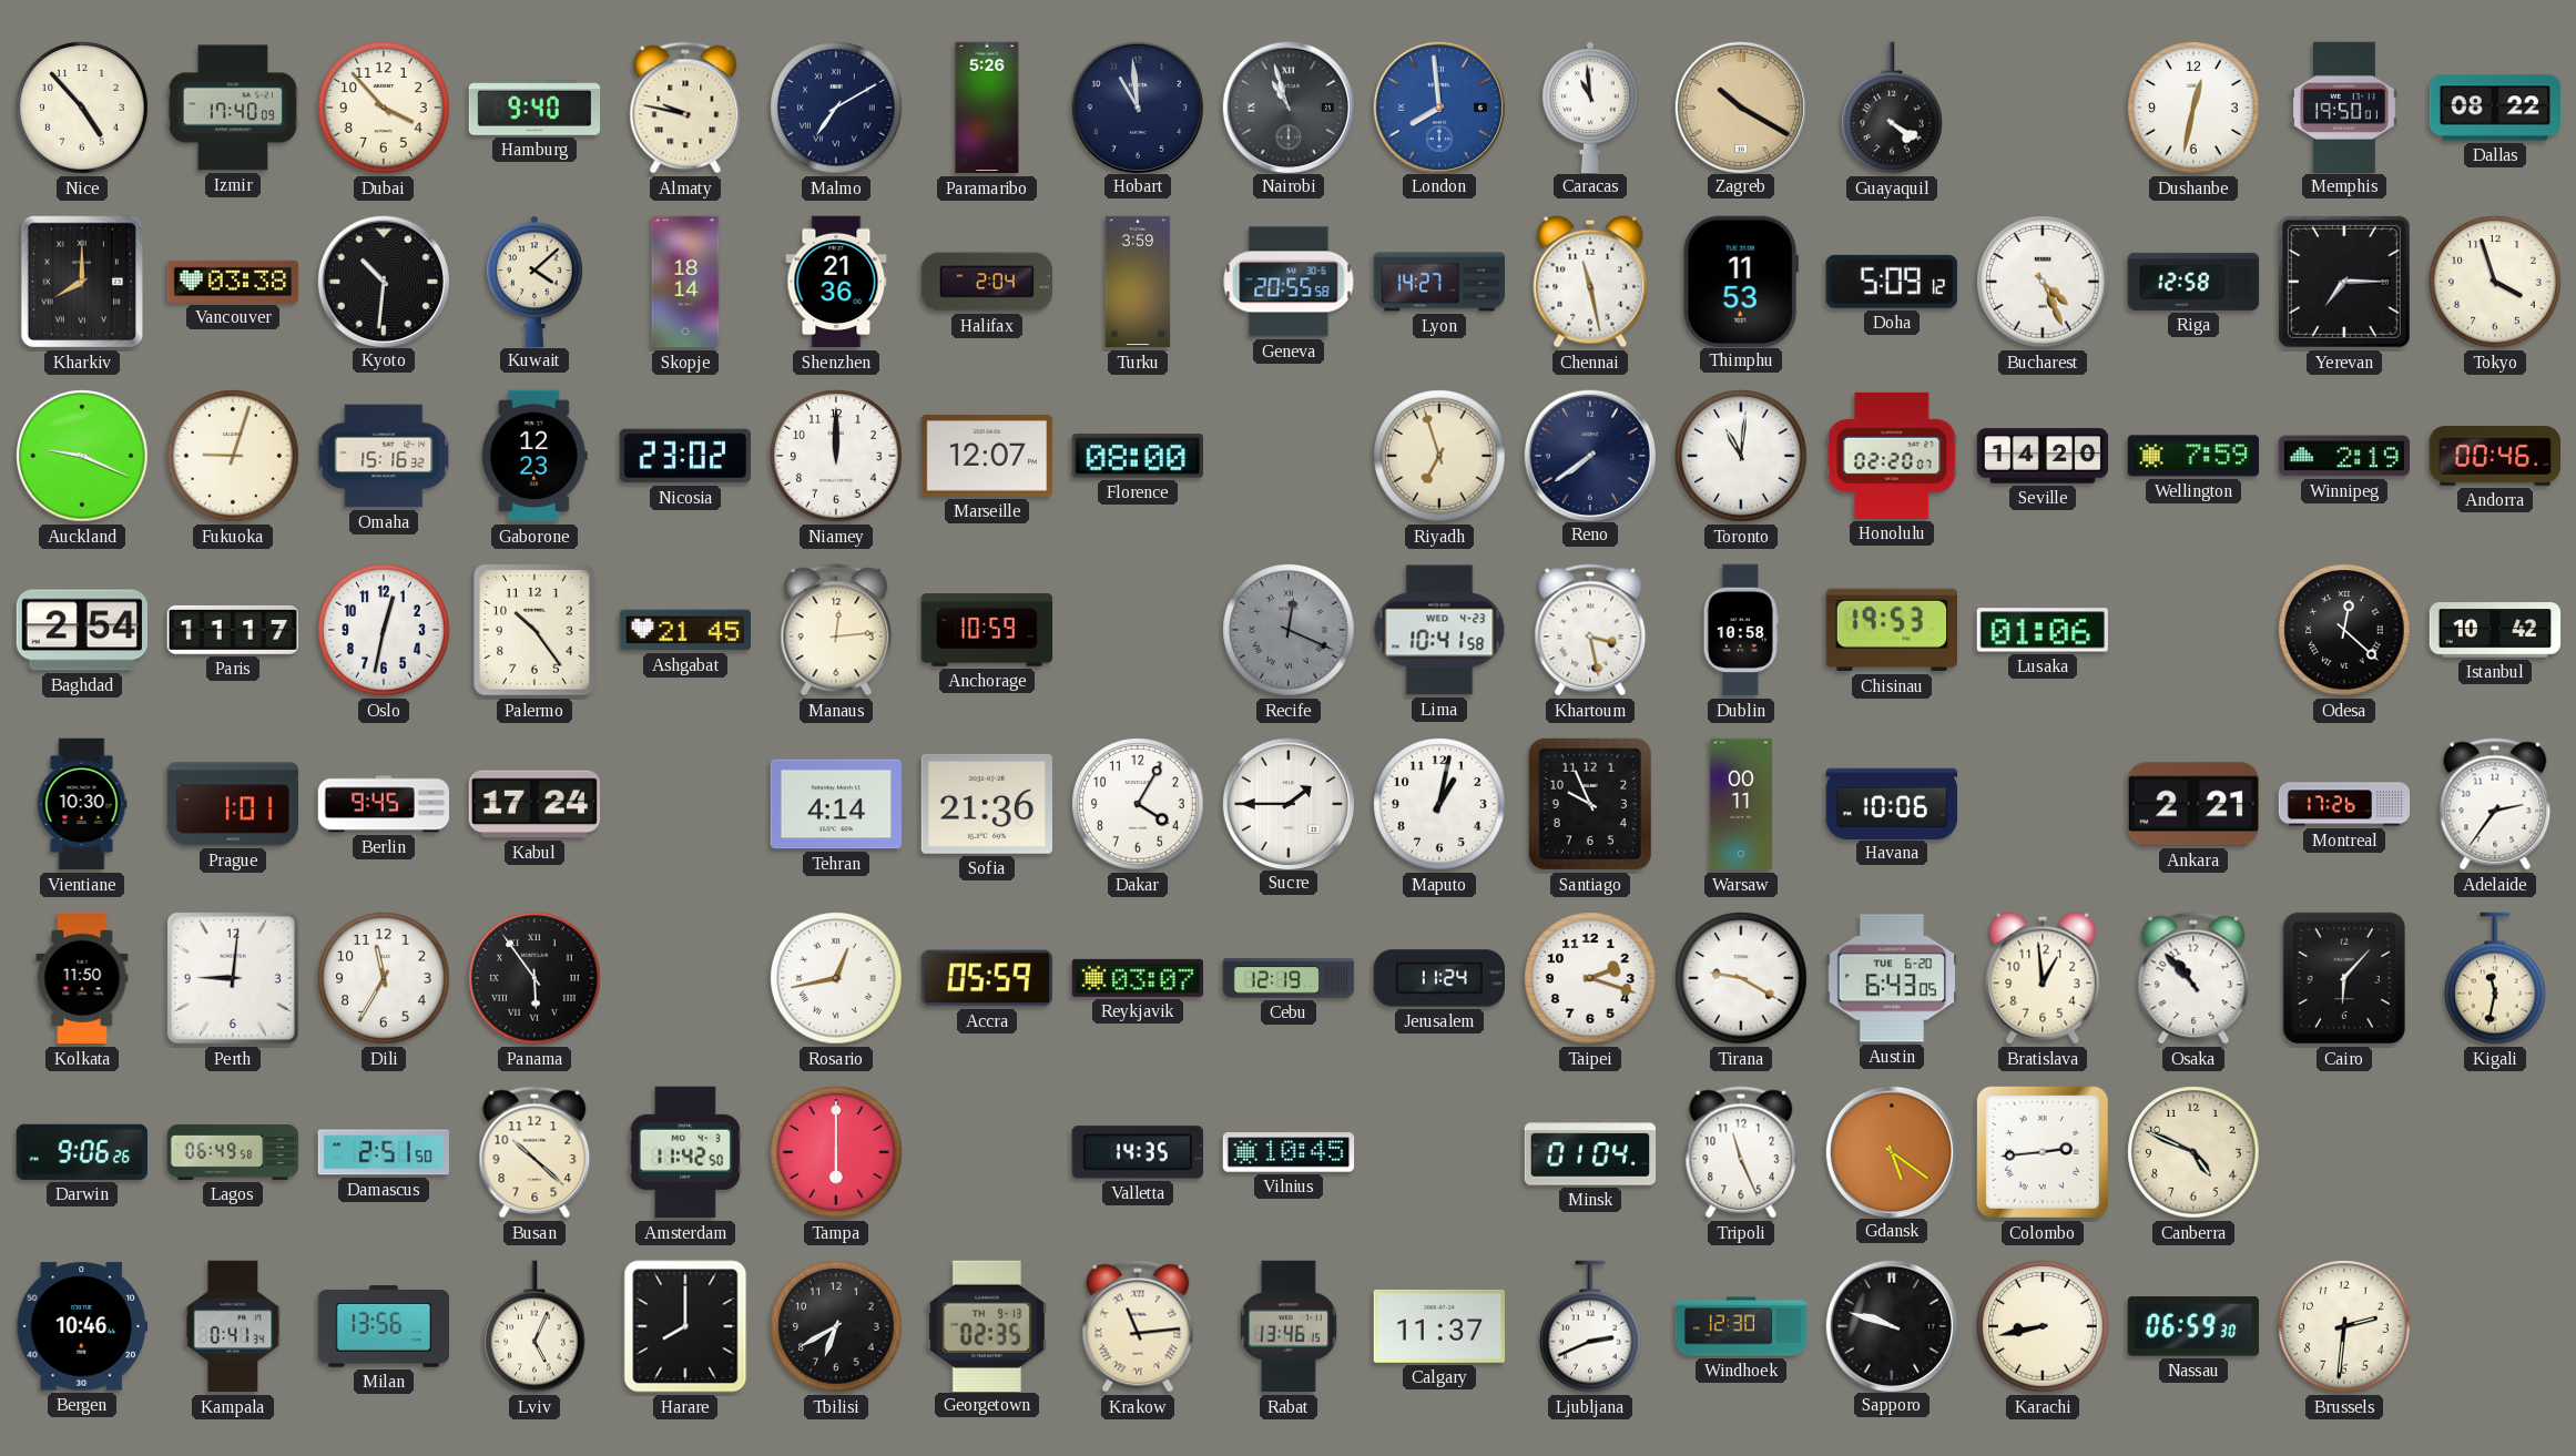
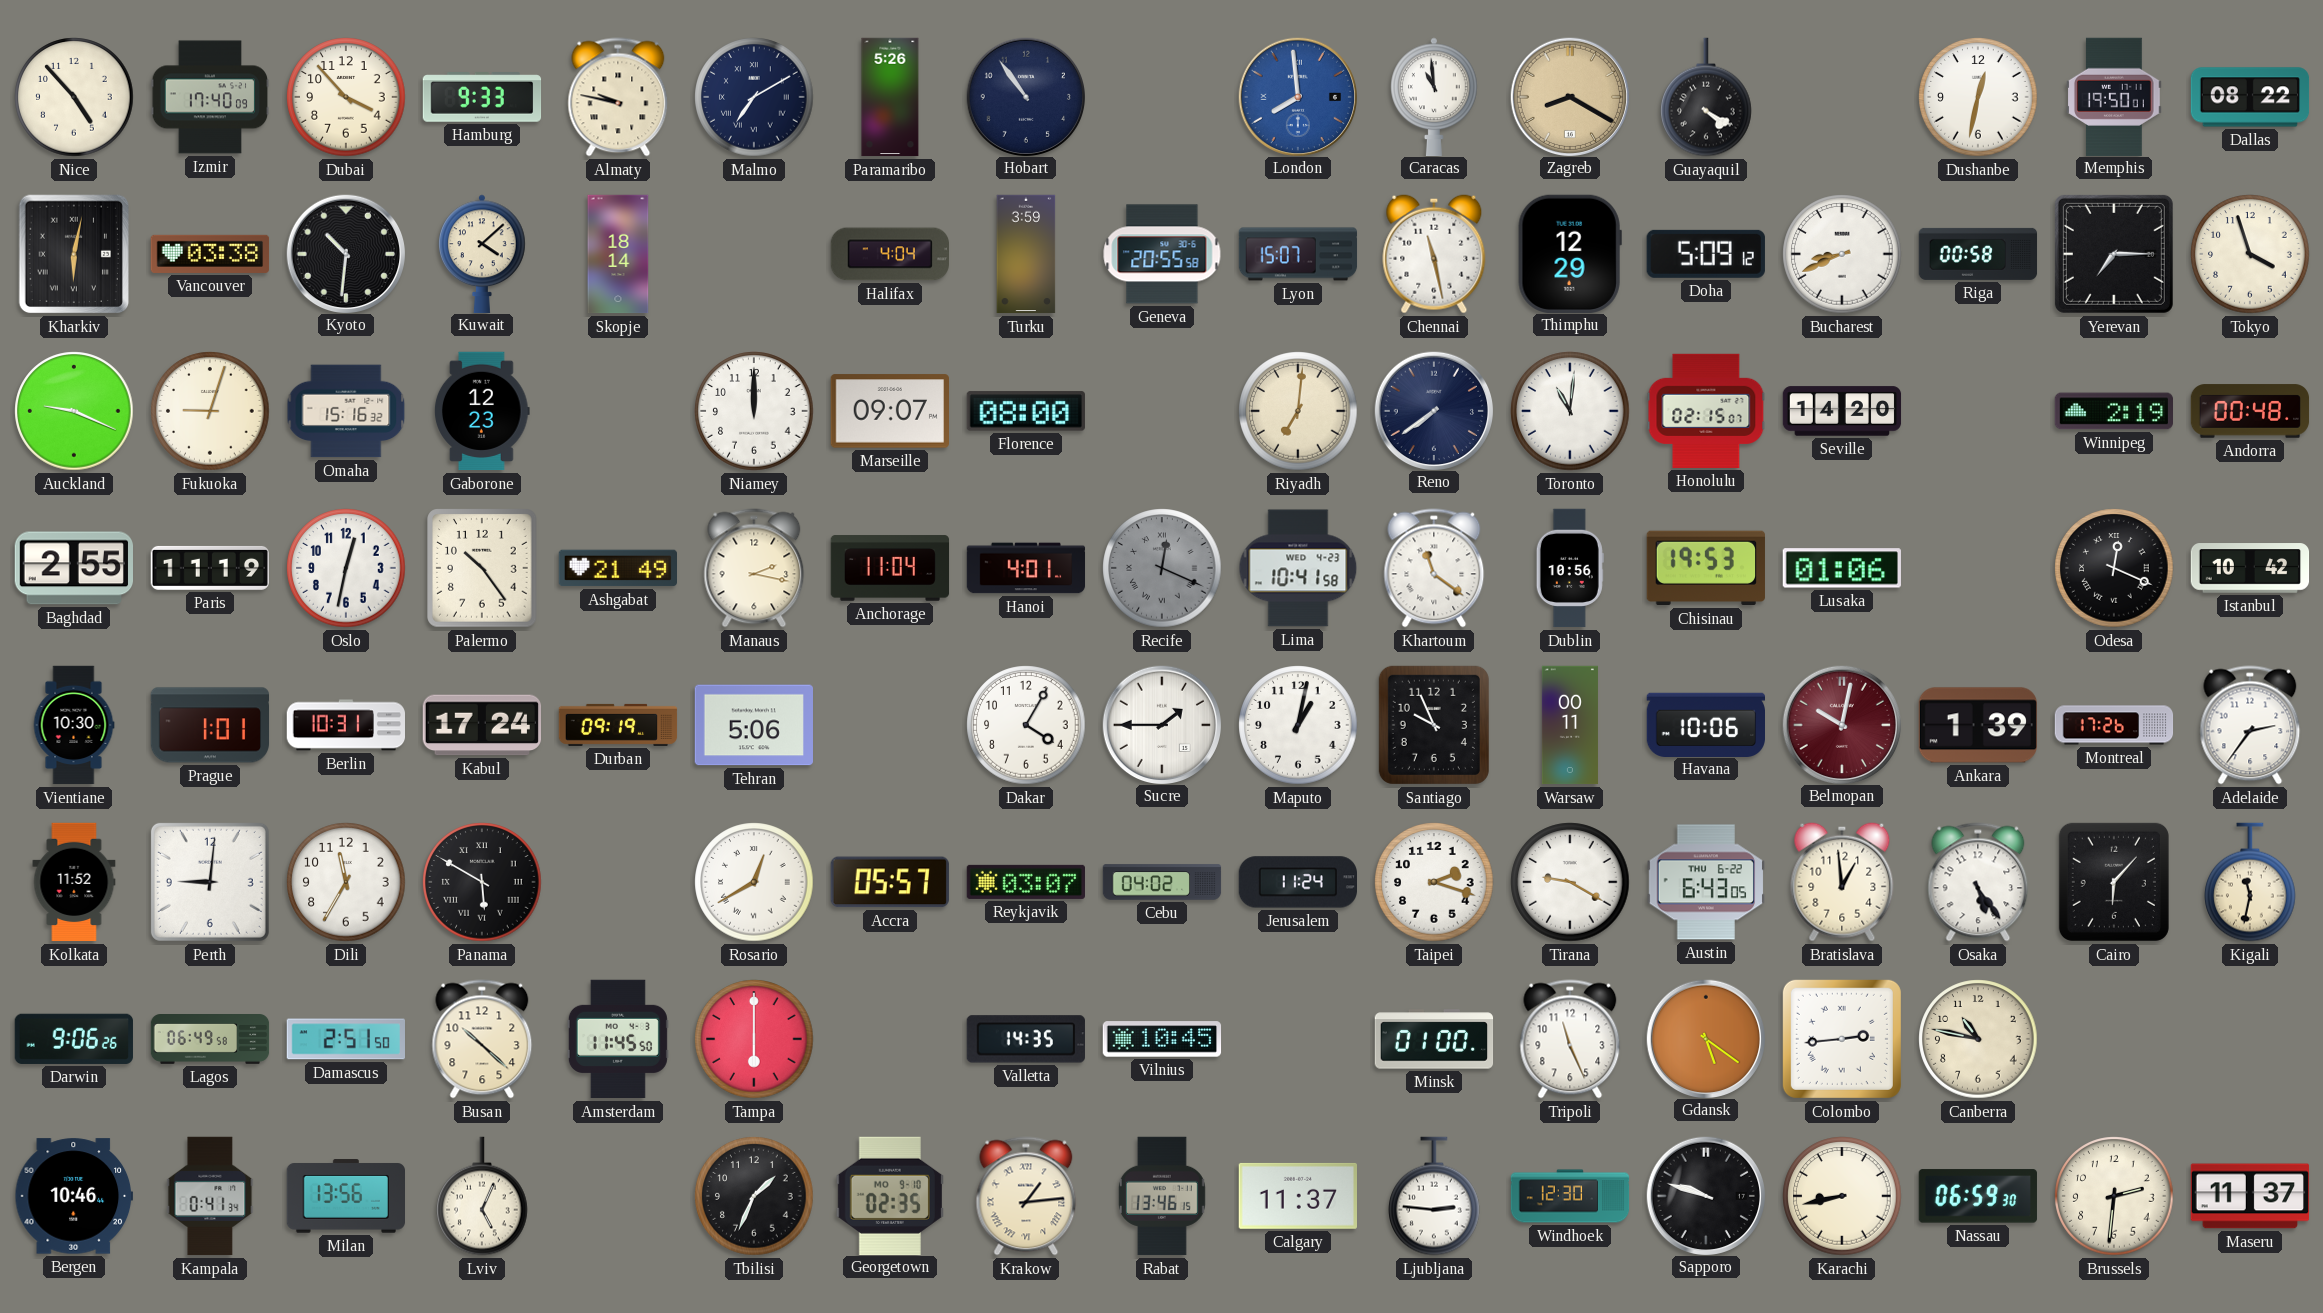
Hamburg: 9:40 -> 9:33 (482, 97)
Hobart: 10:59 -> 10:54 (1025, 96)
Nairobi: 10:57 -> none (1287, 106)
Zagreb: 10:20 -> 8:20 (1569, 96)
Kharkiv: 8:00 -> 6:02 (73, 254)
Shenzhen: 21:36 -> none (836, 282)
Halifax: 2:04 -> 4:04 (889, 254)
Lyon: 14:27 -> 15:07 (1298, 254)
Thimphu: 11:53 -> 12:29 (1570, 253)
Bucharest: 4:26 -> 8:41 (1842, 254)
Riga: 12:58 -> 00:58 (1978, 254)
Nicosia: 23:02 -> none (684, 456)
Marseille: 12:07 -> 09:07 (889, 411)
Riyadh: 6:57 -> 7:01 (1298, 411)
Honolulu: 02:20 -> 02:15 (1706, 411)
Wellington: 7:59 -> none (2192, 456)
Andorra: 00:46 -> 00:48 (2250, 411)
Baghdad: 2:54 -> 2:55 (73, 568)
Paris: 11:17 -> 11:19 (209, 568)
Ashgabat: 21:45 -> 21:49 (617, 568)
Manaus: 12:14 -> 2:17 (754, 568)
Anchorage: 10:59 -> 11:04 (890, 568)
Hanoi: none -> 4:01 (1026, 568)
Khartoum: 3:28 -> 11:21 (1434, 568)
Dublin: 10:58 -> 10:56 (1570, 568)
Odesa: 12:22 -> 12:19 (2114, 568)
Berlin: 9:45 -> 10:31 (346, 725)
Durban: none -> 09:19 (618, 725)
Tehran: 4:14 -> 5:06 (753, 725)
Sofia: 21:36 -> none (987, 804)
Belmopan: none -> 10:02 (1841, 724)
Ankara: 2:21 -> 1:39 (1978, 725)
Kolkata: 11:50 -> 11:52 (74, 882)
Panama: 5:54 -> 5:50 (482, 882)
Rosario: 12:43 -> 12:40 (754, 882)
Accra: 05:59 -> 05:57 (890, 882)
Cebu: 12:19 -> 04:02 (1162, 882)
Austin date: TUE 6-20 -> THU 6-22 (1705, 882)
Osaka: 10:53 -> 5:24 (1978, 882)
Amsterdam: 11:42 -> 11:45 (618, 1039)
Minsk: 01:04 -> 01:00 (1434, 1039)
Canberra: 4:49 -> 10:47 (1978, 1039)
Harare: 8:00 -> none (685, 1326)
Tbilisi: 6:40 -> 1:34 (754, 1196)
Georgetown date: TH 9-13 -> MO 9-10 (890, 1195)
Krakow: 11:14 -> 1:14 (1026, 1196)
Ljubljana: 2:41 -> 2:46 (1434, 1196)
Maseru: none -> 11:37 (2250, 1196)
